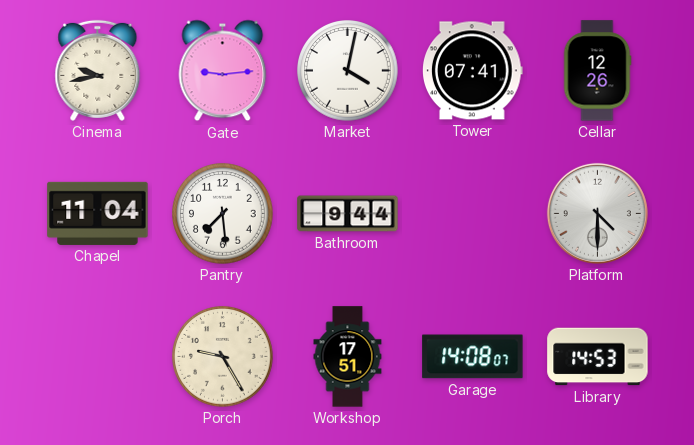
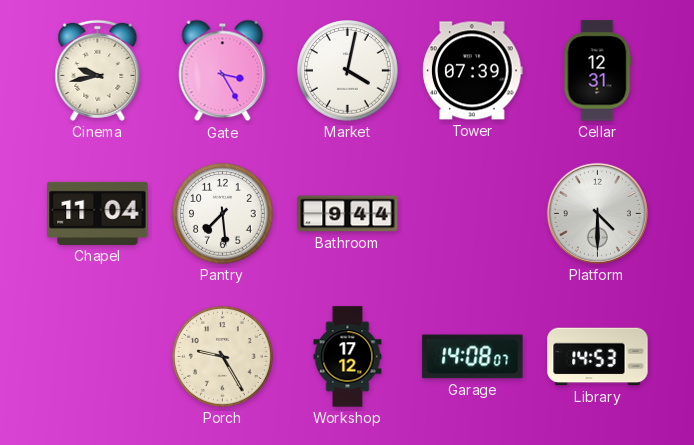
Gate: 9:14 -> 3:25 (223, 71)
Tower: 07:41 -> 07:39 (473, 71)
Cellar: 12:26 -> 12:31 (597, 71)
Workshop: 17:51 -> 17:12 (348, 357)
